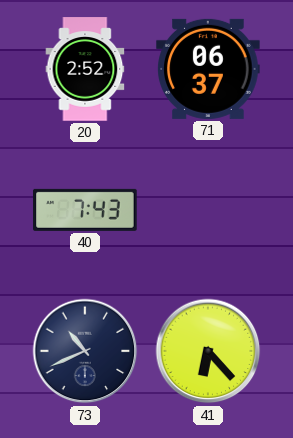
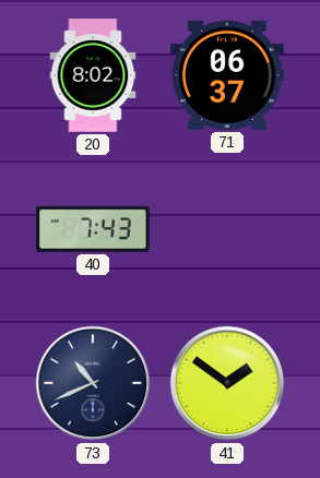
20: 2:52 -> 8:02 (93, 75)
41: 6:23 -> 1:51 (227, 383)
